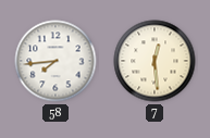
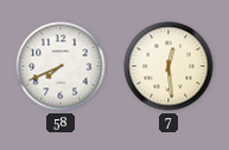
58: 7:44 -> 7:41 (61, 66)
